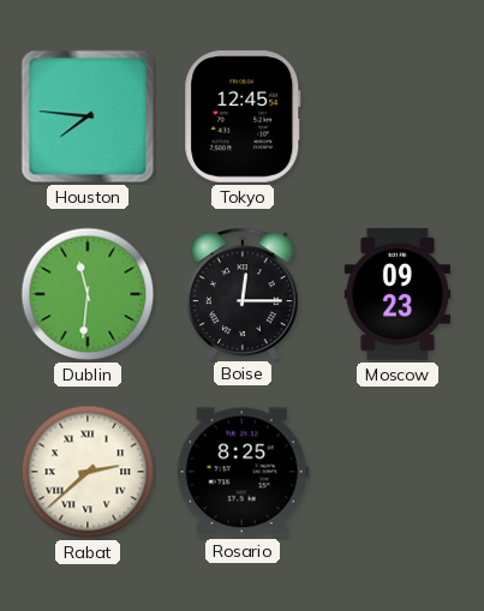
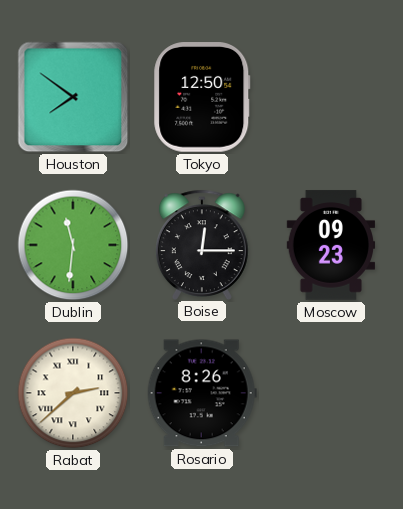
Houston: 7:46 -> 7:51 (73, 97)
Tokyo: 12:45 -> 12:50 (202, 97)
Rosario: 8:25 -> 8:26 (202, 393)
